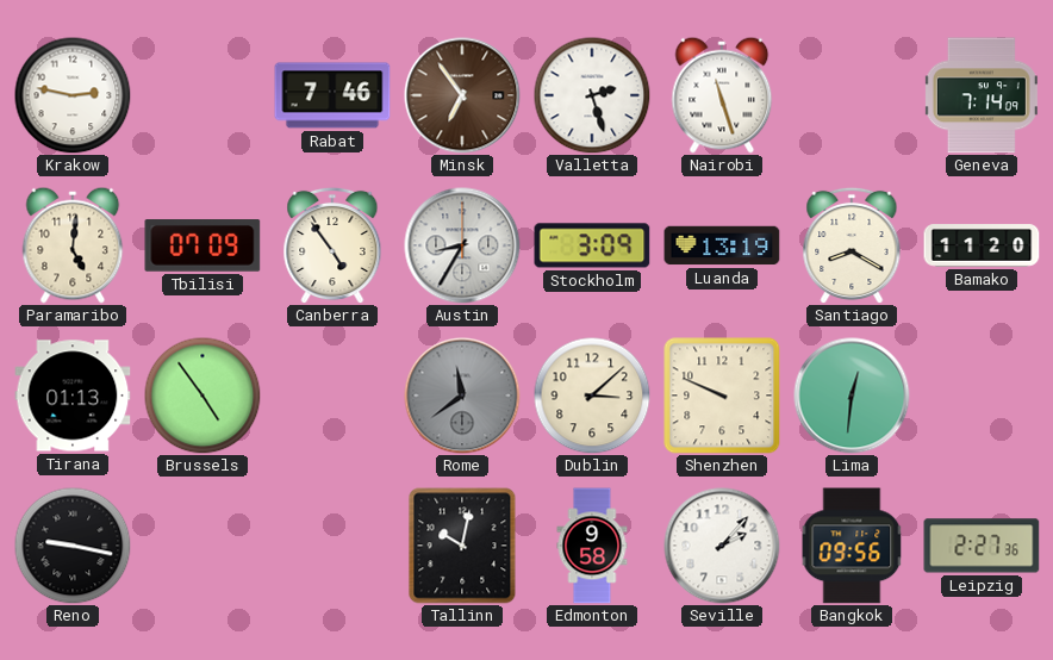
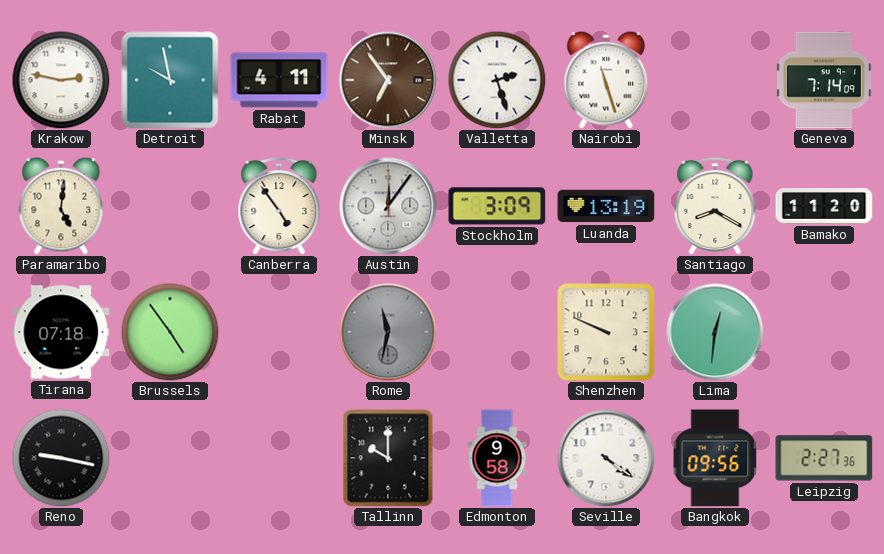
Detroit: none -> 9:58 (170, 80)
Rabat: 7:46 -> 4:11 (279, 80)
Tbilisi: 07:09 -> none (202, 247)
Austin: 8:35 -> 12:06 (388, 206)
Tirana: 01:13 -> 07:18 (61, 332)
Rome: 11:39 -> 11:32 (388, 332)
Dublin: 3:08 -> none (592, 396)
Tallinn: 10:02 -> 10:00 (388, 458)
Seville: 2:07 -> 4:21 (606, 458)
